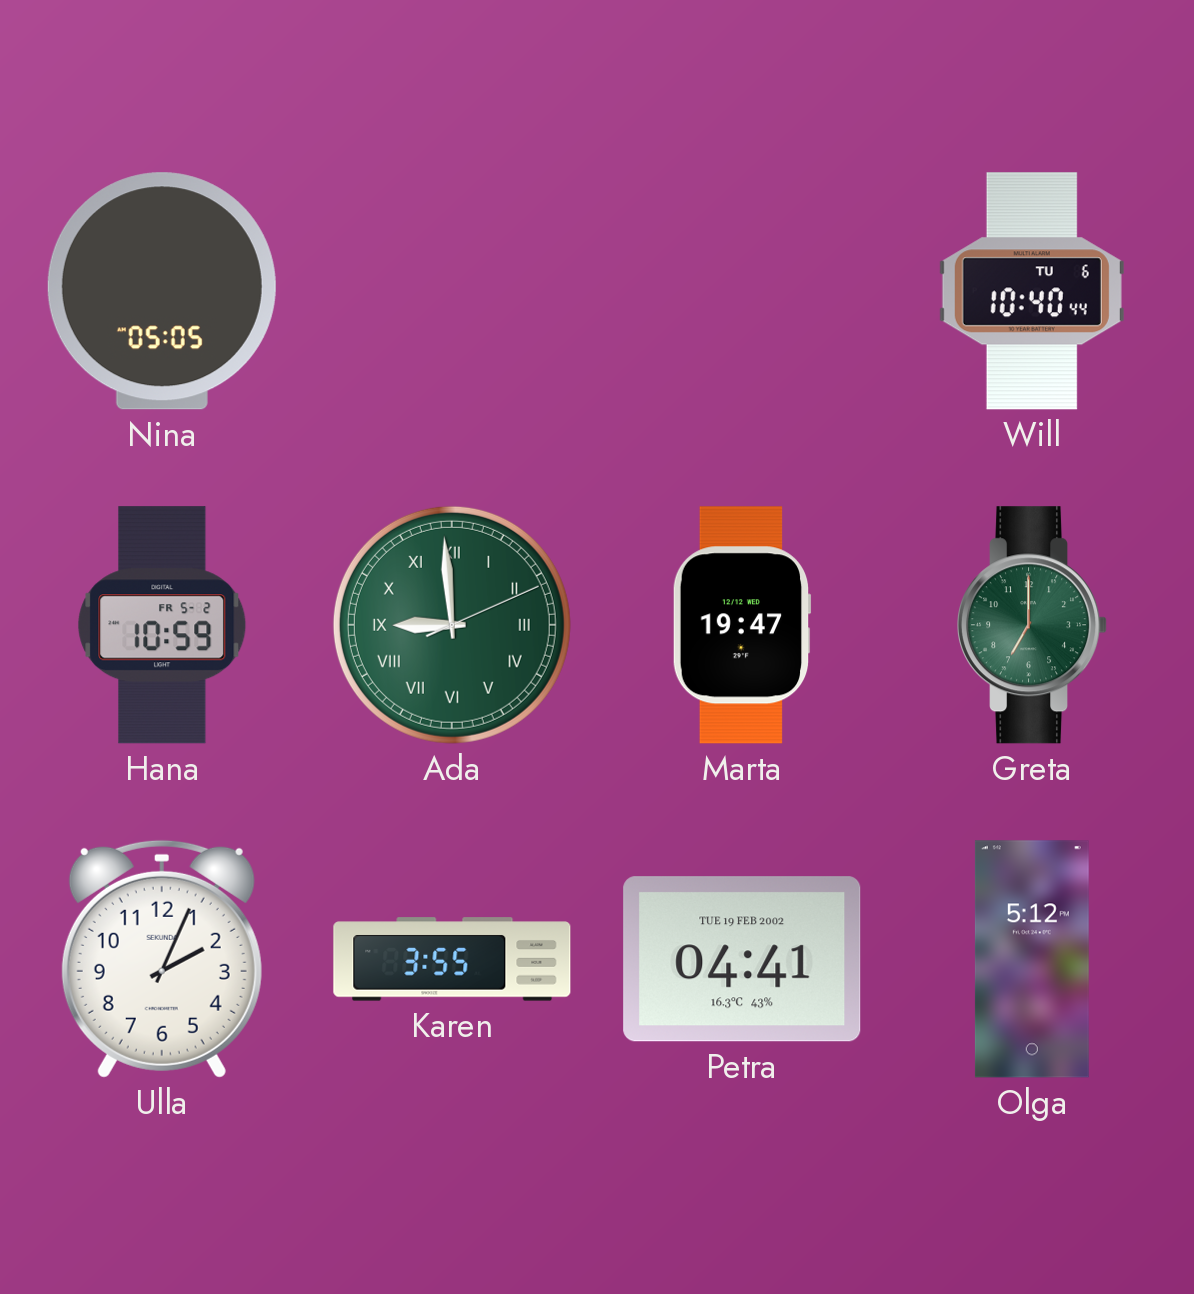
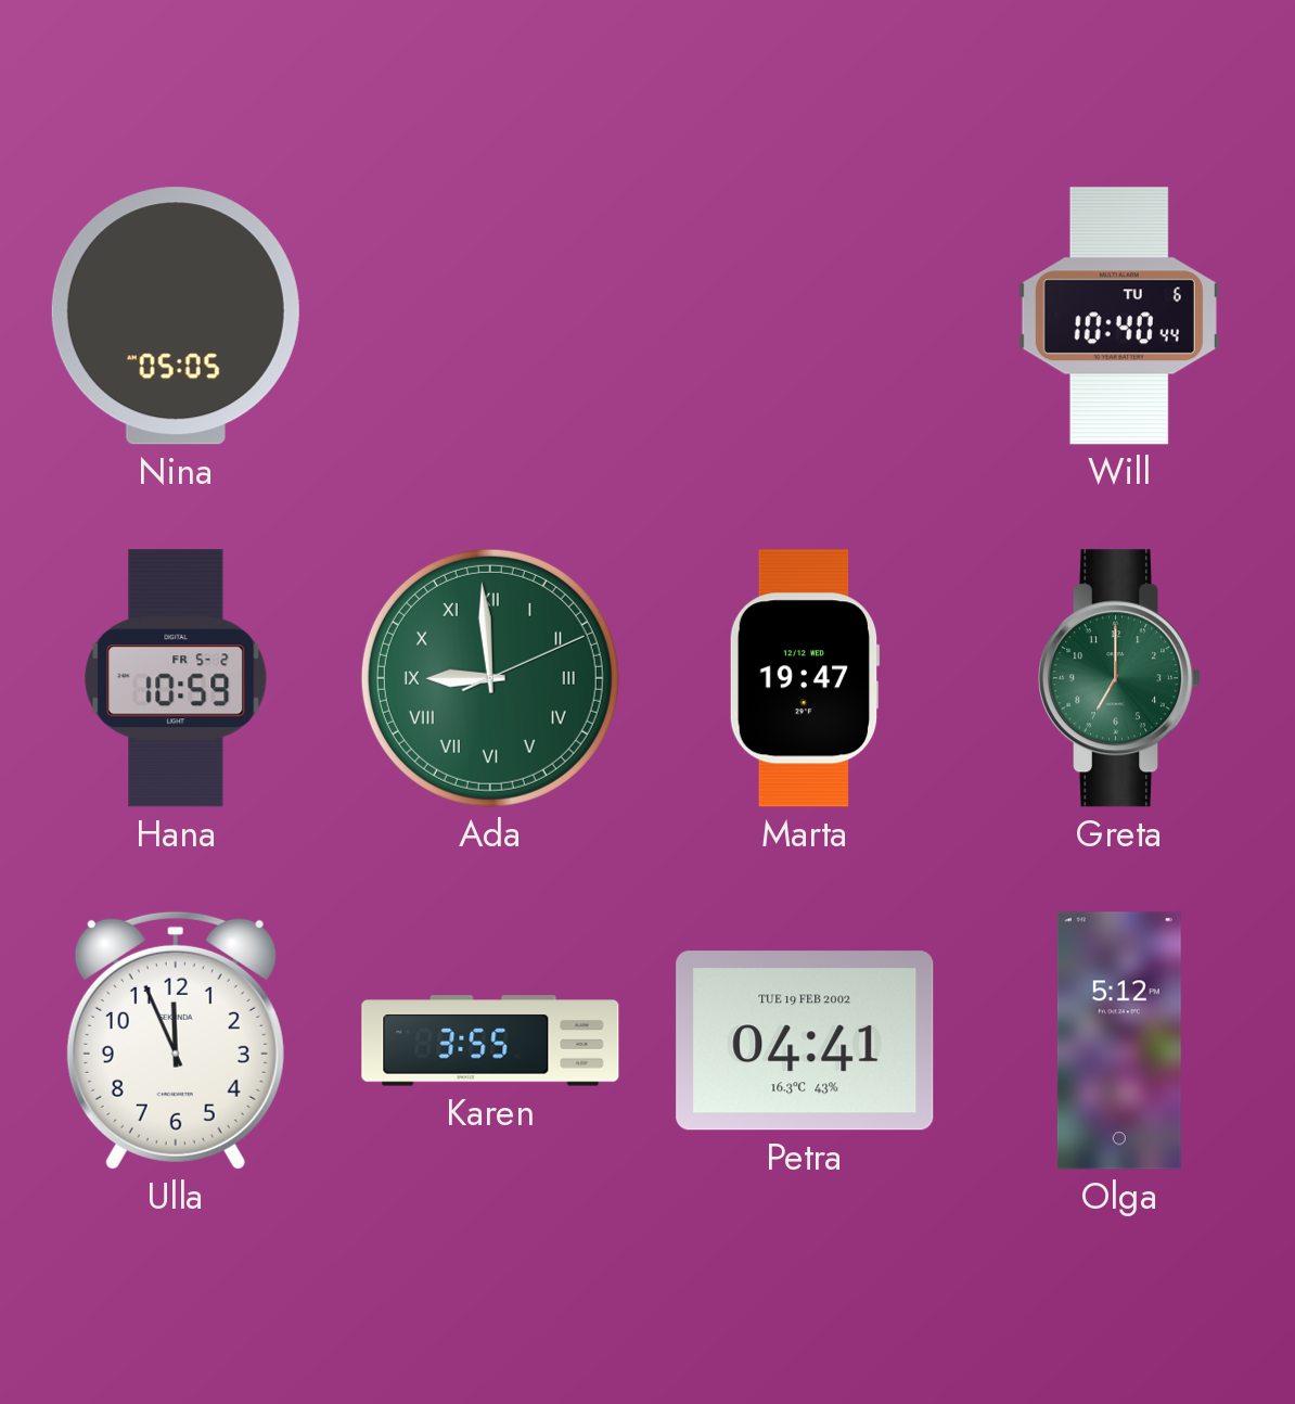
Ulla: 2:04 -> 11:56 (176, 1041)
